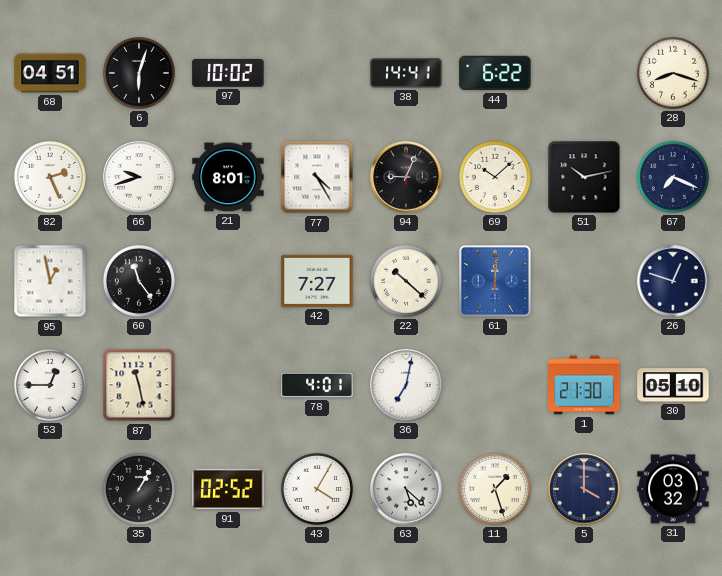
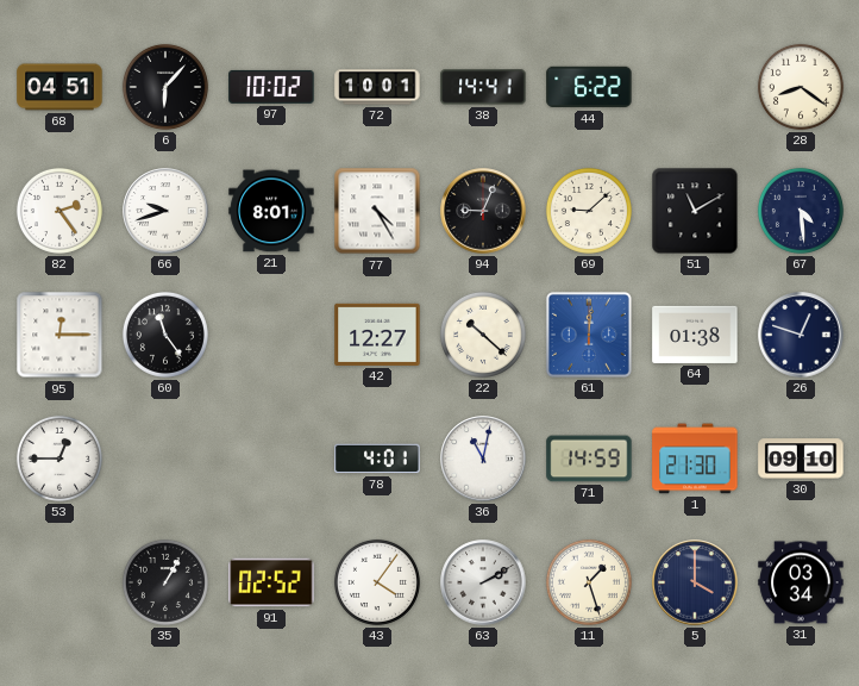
6: 6:03 -> 6:07 (165, 87)
72: none -> 10:01 (377, 87)
28: 8:18 -> 8:21 (801, 87)
82: 2:26 -> 2:24 (59, 211)
69: 10:08 -> 9:08 (589, 211)
51: 10:13 -> 11:10 (695, 211)
67: 7:19 -> 4:29 (801, 211)
95: 12:58 -> 12:15 (59, 335)
42: 7:27 -> 12:27 (377, 335)
64: none -> 01:38 (695, 335)
87: 11:28 -> none (139, 385)
36: 7:02 -> 11:02 (483, 459)
71: none -> 14:59 (589, 459)
30: 05:10 -> 09:10 (801, 459)
43: 4:05 -> 4:06 (377, 582)
63: 5:22 -> 2:10 (483, 582)
31: 03:32 -> 03:34 (801, 582)
